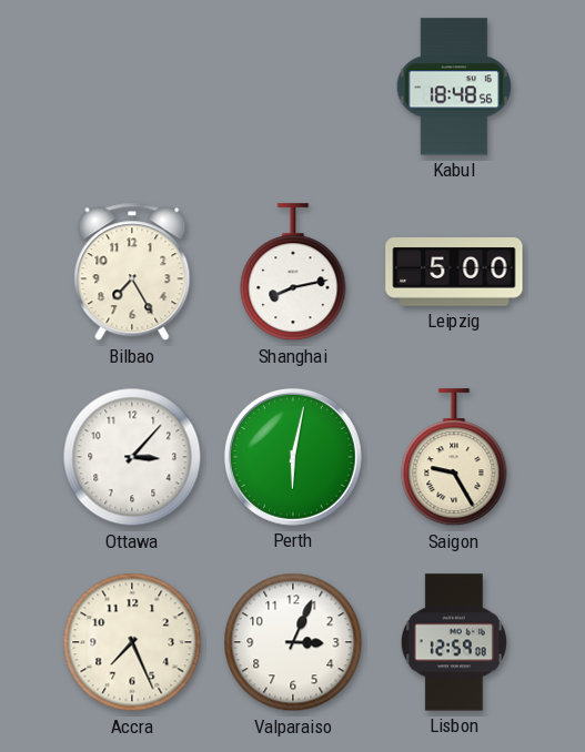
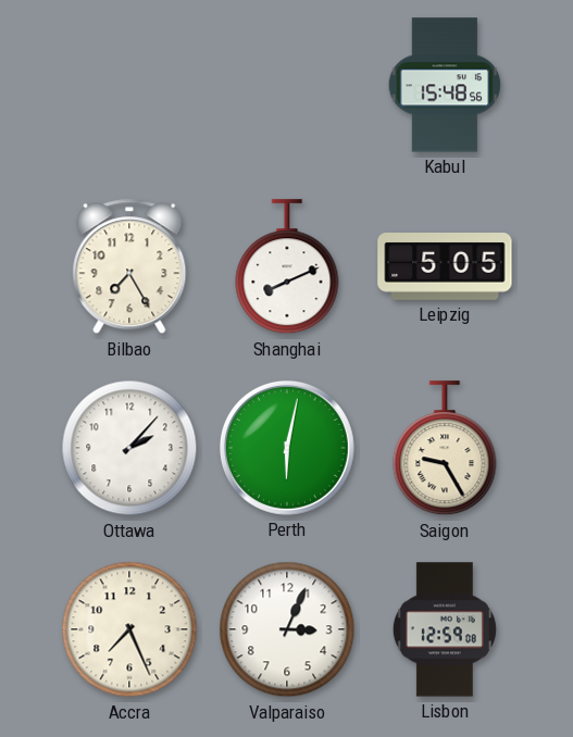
Kabul: 18:48 -> 15:48 (445, 85)
Shanghai: 8:13 -> 8:11 (287, 267)
Leipzig: 5:00 -> 5:05 (445, 267)
Ottawa: 3:07 -> 2:07 (129, 448)
